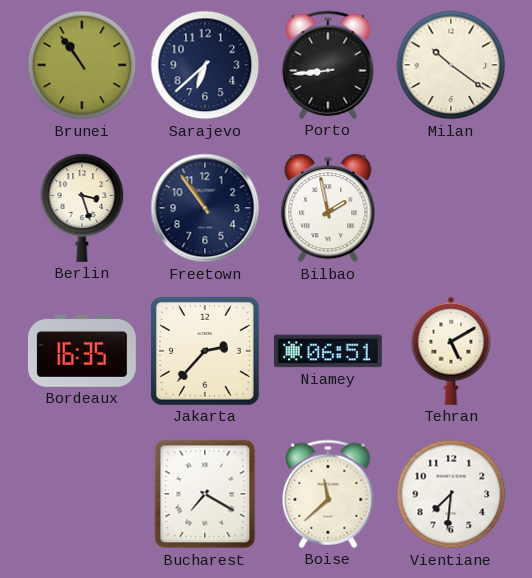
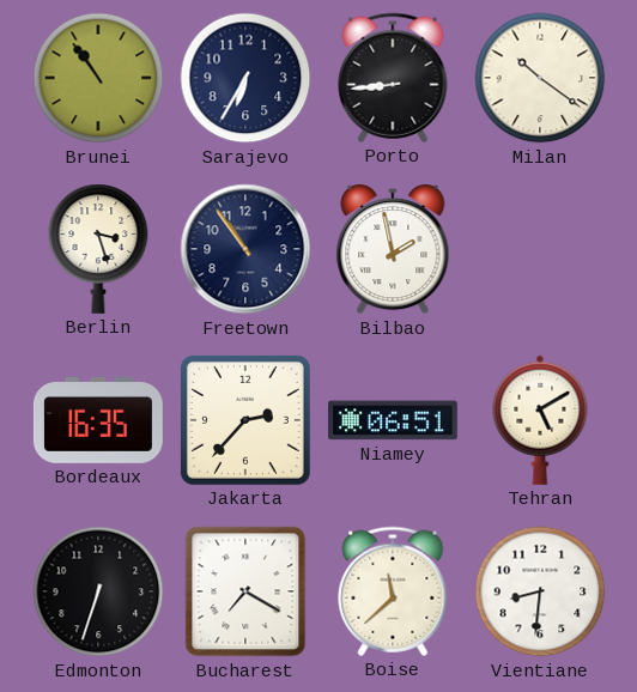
Sarajevo: 6:38 -> 6:35 (245, 78)
Edmonton: none -> 6:33 (98, 591)
Vientiane: 7:31 -> 8:31 (540, 591)
